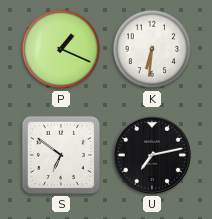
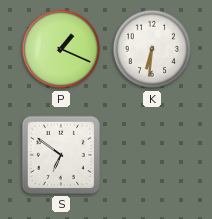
U: 7:13 -> none (152, 155)
